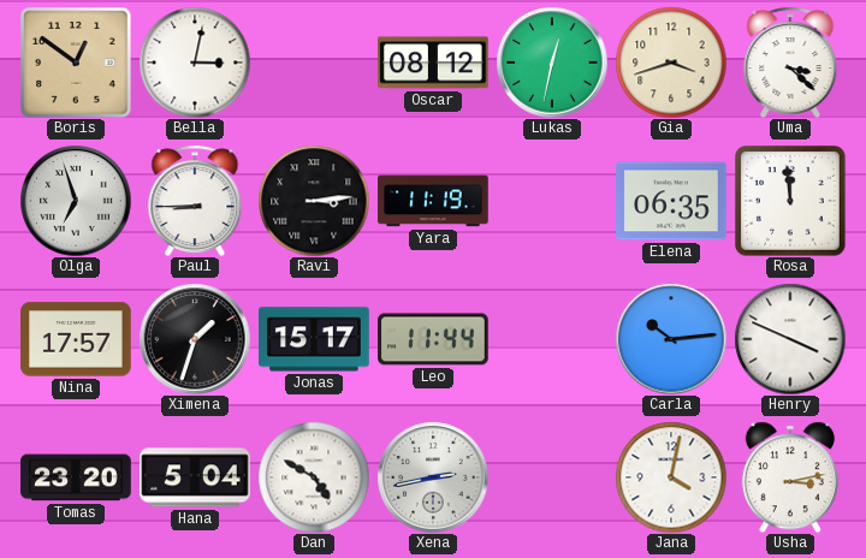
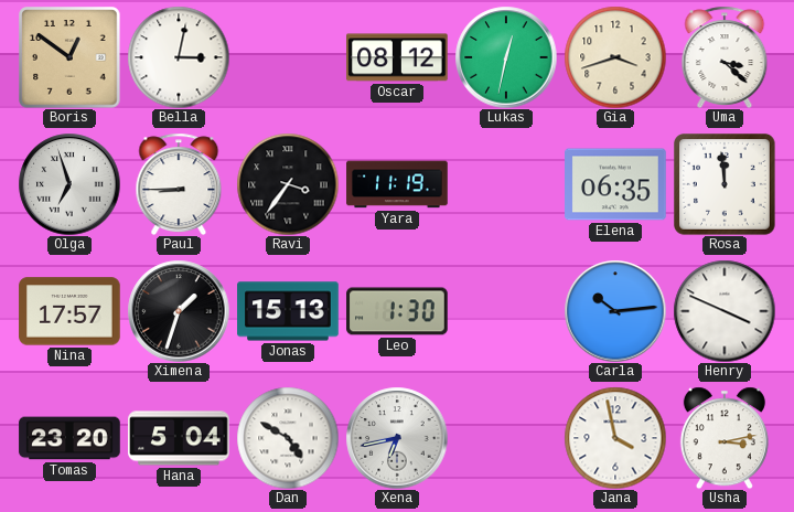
Ravi: 3:14 -> 3:36 (288, 184)
Jonas: 15:17 -> 15:13 (288, 311)
Leo: 11:44 -> 1:30 (397, 311)
Xena: 2:43 -> 6:43 (397, 438)
Jana: 4:02 -> 3:58 (615, 438)
